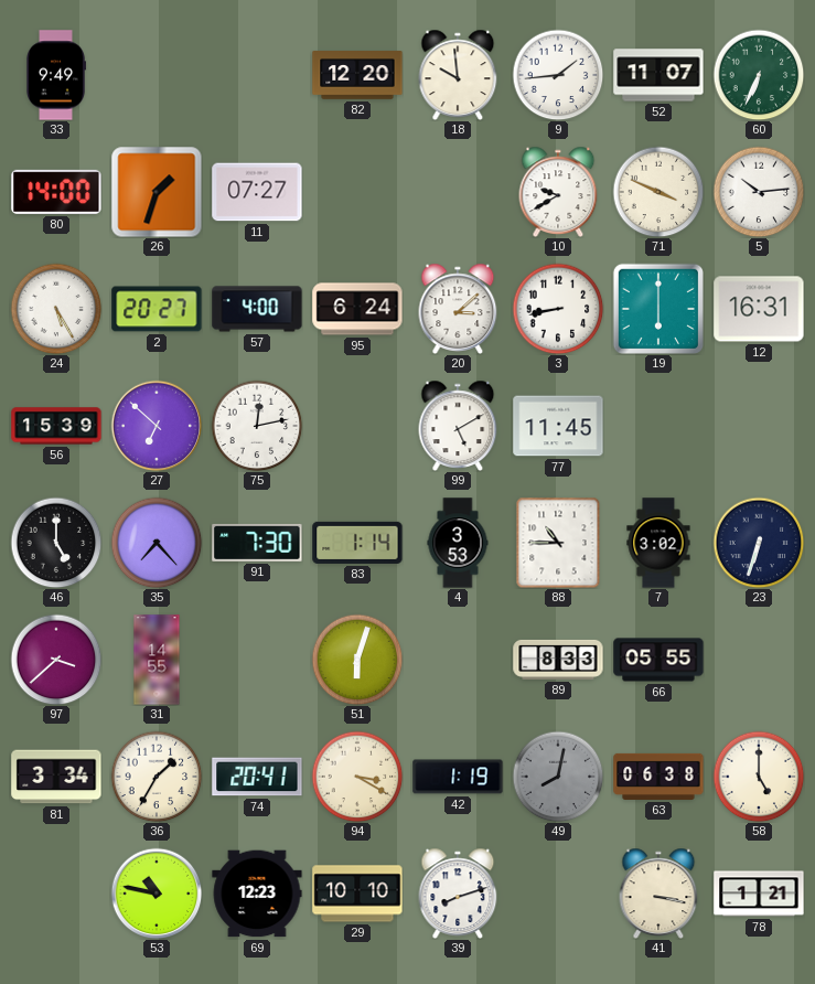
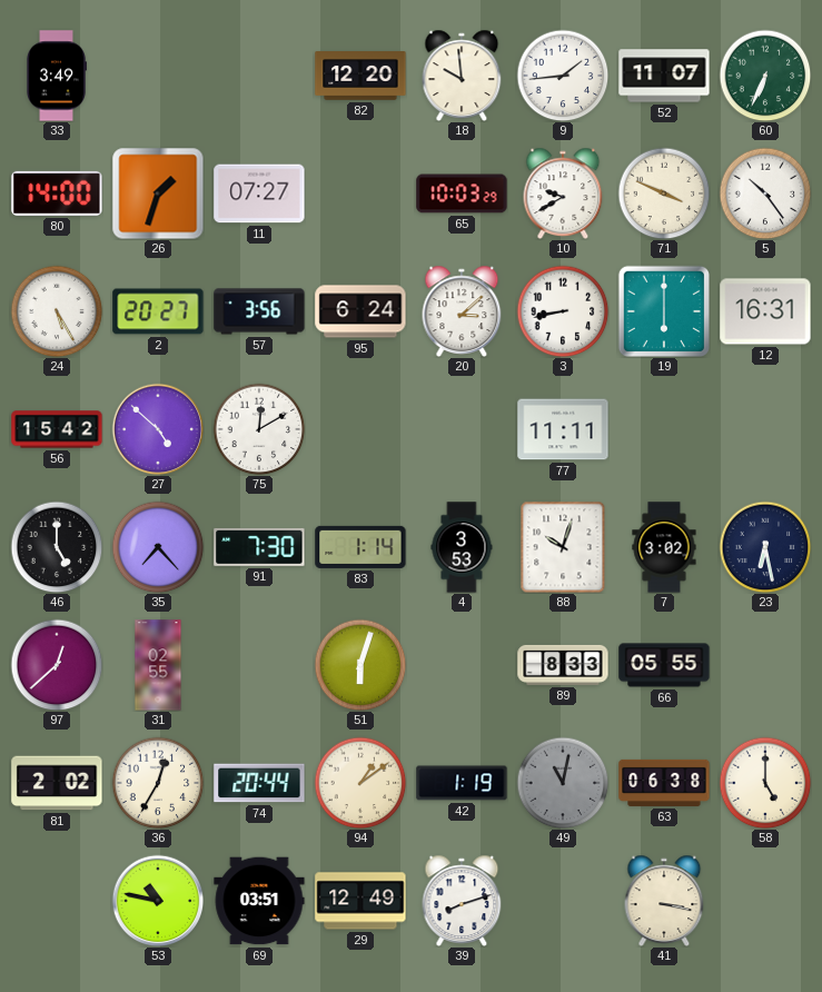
33: 9:49 -> 3:49 (57, 76)
65: none -> 10:03 (462, 194)
5: 10:14 -> 10:24 (765, 194)
57: 4:00 -> 3:56 (259, 311)
56: 15:39 -> 15:42 (57, 429)
27: 6:52 -> 4:52 (158, 429)
75: 12:13 -> 12:10 (259, 429)
99: 5:10 -> none (458, 425)
77: 11:45 -> 11:11 (563, 429)
88: 10:45 -> 10:03 (563, 547)
23: 6:33 -> 6:28 (765, 547)
97: 3:38 -> 12:38 (57, 665)
31: 14:55 -> 02:55 (158, 665)
81: 3:34 -> 2:02 (57, 783)
36: 1:35 -> 12:35 (158, 783)
74: 20:41 -> 20:44 (259, 783)
94: 3:20 -> 1:09 (360, 783)
49: 8:02 -> 11:02 (563, 783)
69: 12:23 -> 03:51 (259, 901)
29: 10:10 -> 12:49 (360, 901)
78: 1:21 -> none (759, 894)
